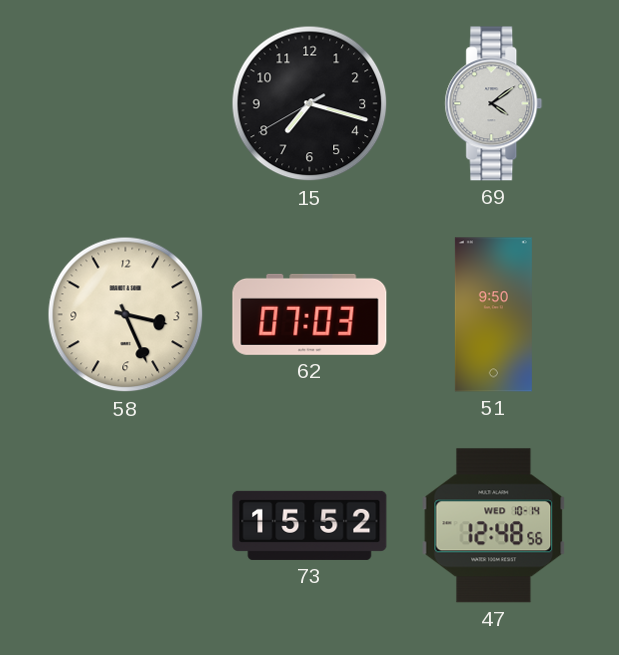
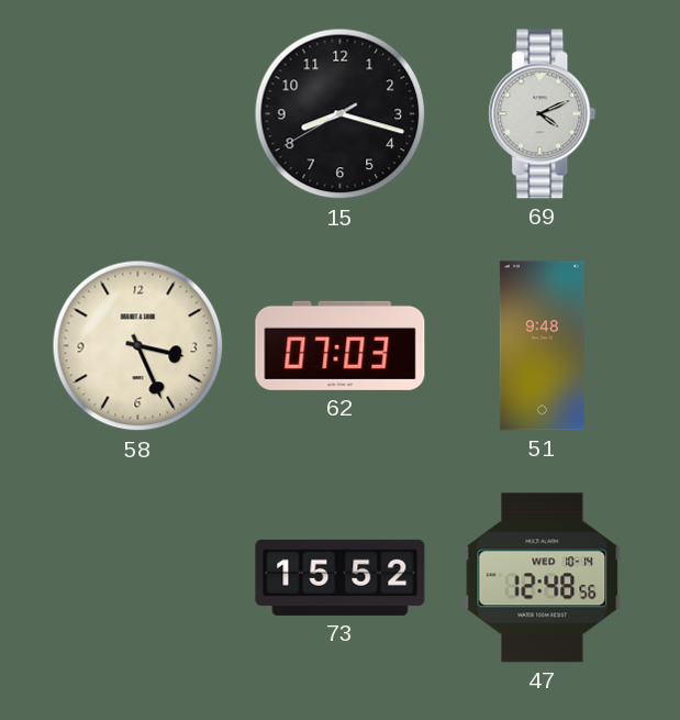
15: 7:17 -> 8:17 (341, 114)
69: 4:09 -> 4:11 (543, 114)
51: 9:50 -> 9:48 (542, 346)
